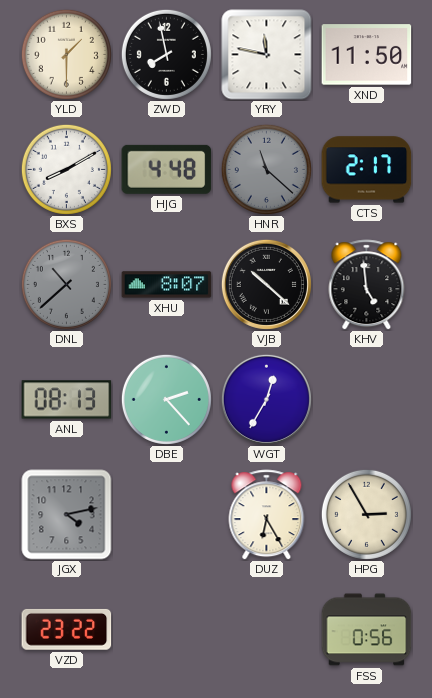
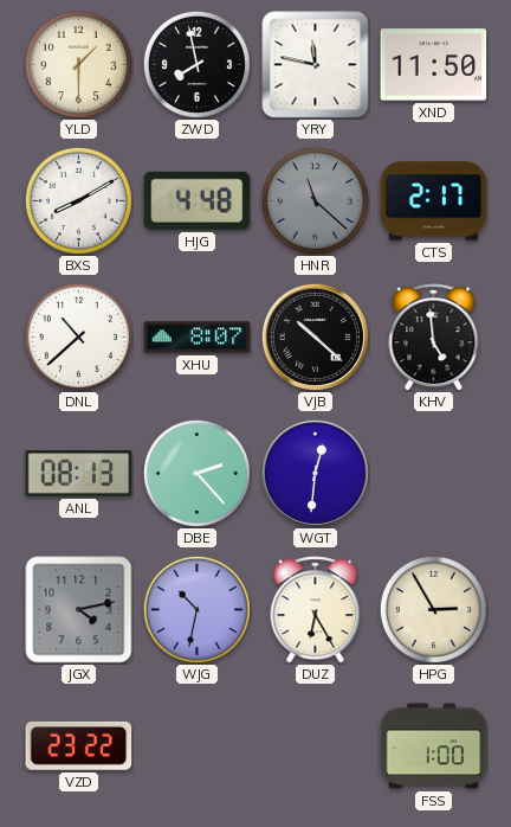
DNL dial: grey -> white (78, 336)
WGT: 12:35 -> 12:31 (315, 473)
WJG: none -> 10:32 (196, 609)
FSS: 0:56 -> 1:00 (434, 746)
